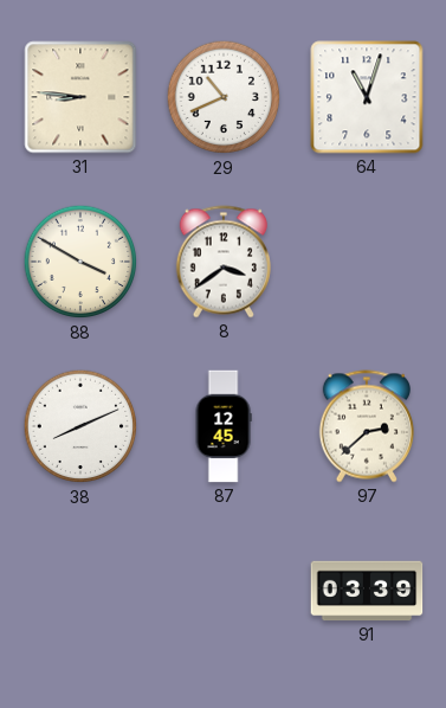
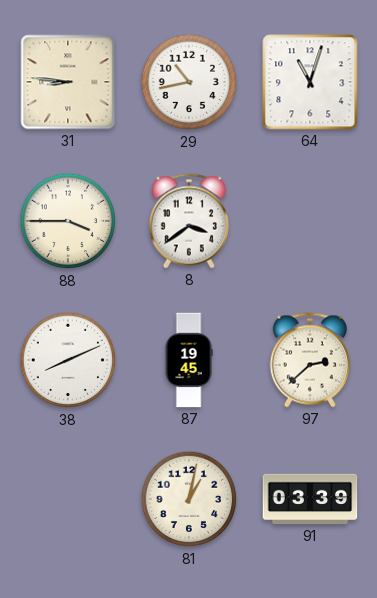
29: 10:41 -> 10:43 (189, 82)
88: 3:50 -> 3:45 (68, 221)
87: 12:45 -> 19:45 (189, 360)
81: none -> 1:02 (189, 499)
